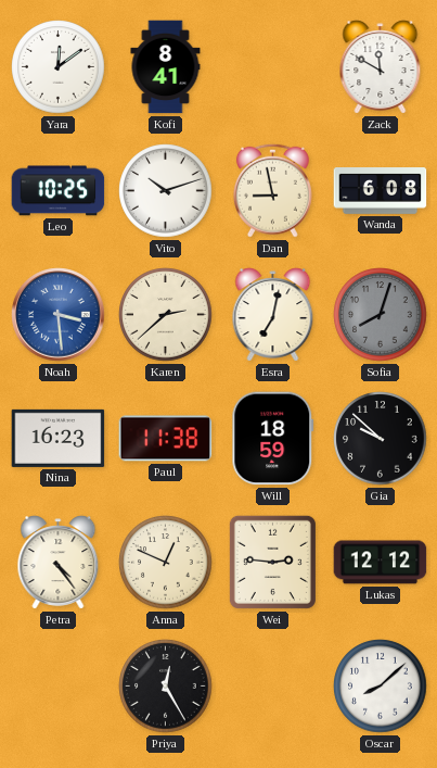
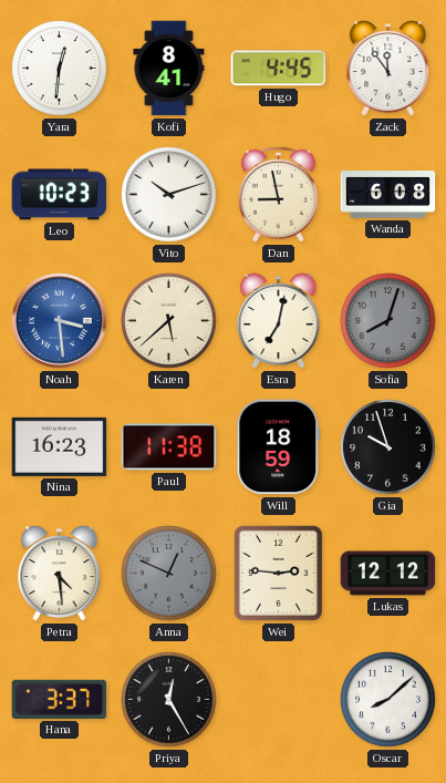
Yara: 12:09 -> 12:31 (60, 69)
Hugo: none -> 4:45 (279, 69)
Zack: 11:50 -> 11:54 (388, 69)
Leo: 10:25 -> 10:23 (60, 195)
Karen: 2:38 -> 5:38 (169, 321)
Gia: 9:52 -> 9:57 (388, 447)
Petra: 4:24 -> 4:29 (60, 574)
Anna dial: cream -> grey (169, 574)
Hana: none -> 3:37 (60, 699)
